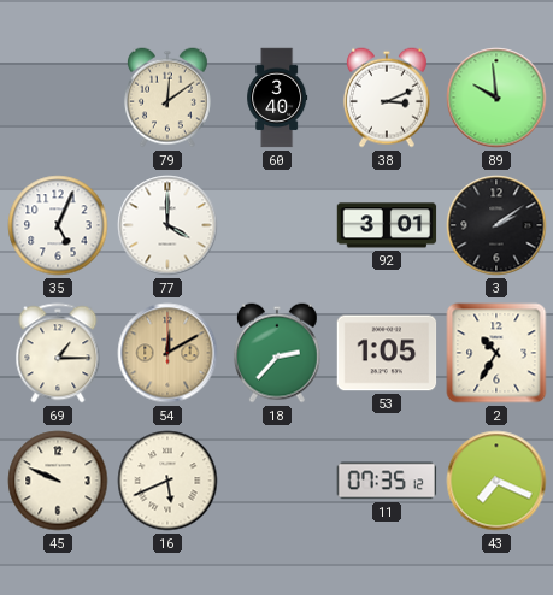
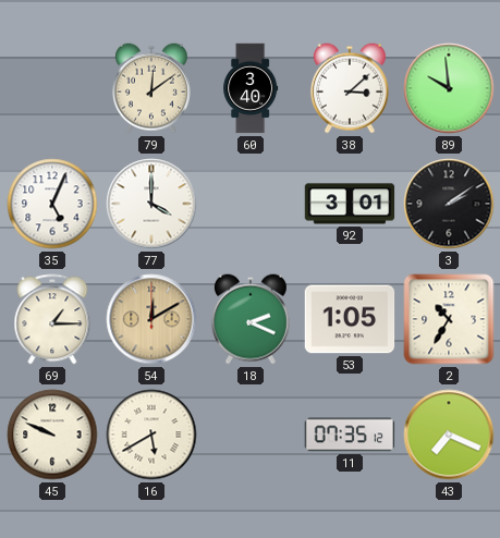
38: 3:11 -> 3:08 (350, 88)
18: 2:37 -> 2:19 (251, 319)
16: 5:41 -> 5:40 (151, 435)
